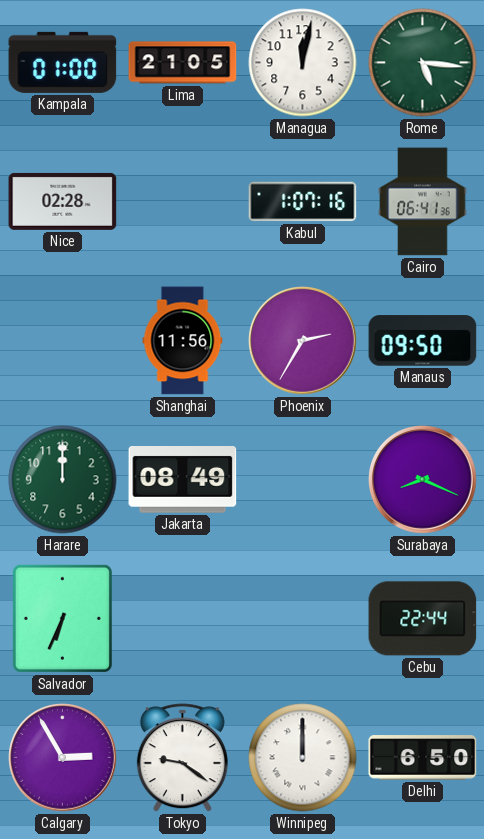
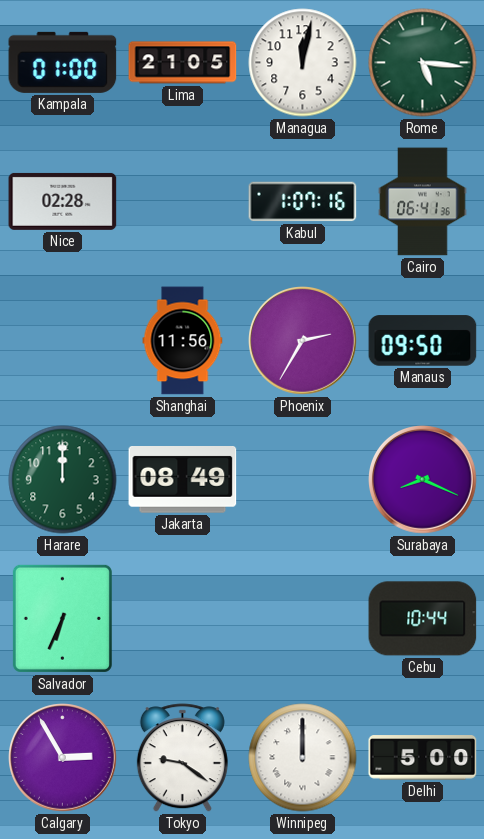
Cebu: 22:44 -> 10:44 (423, 619)
Delhi: 6:50 -> 5:00 (423, 758)
